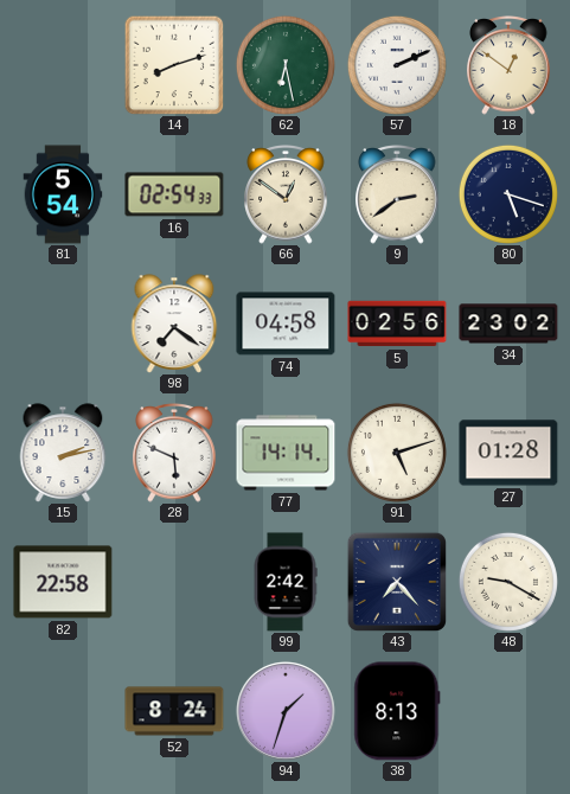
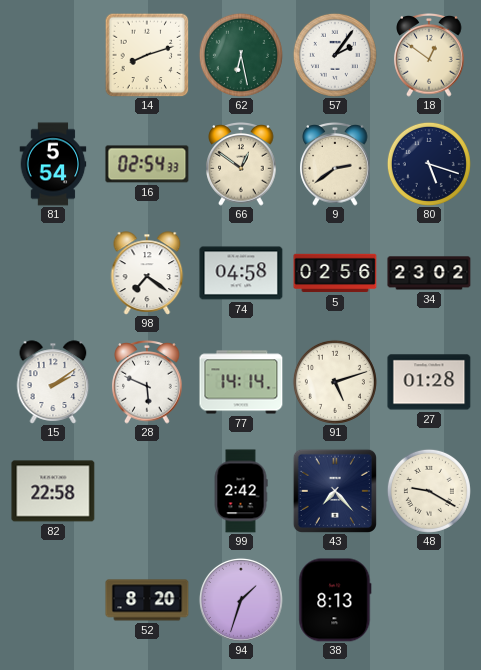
57: 2:11 -> 2:06 (335, 55)
15: 2:13 -> 2:09 (53, 382)
52: 8:24 -> 8:20 (147, 600)
